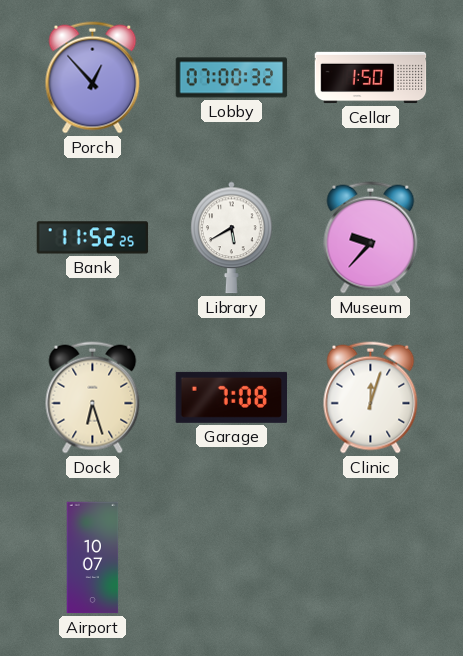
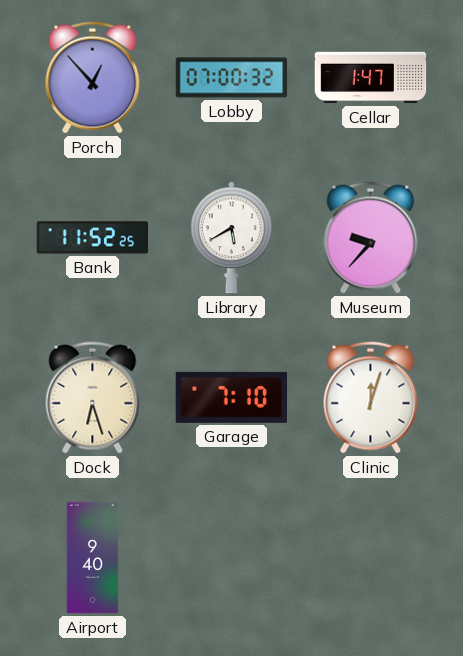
Cellar: 1:50 -> 1:47 (371, 78)
Garage: 7:08 -> 7:10 (231, 397)
Airport: 10:07 -> 9:40 (93, 558)
